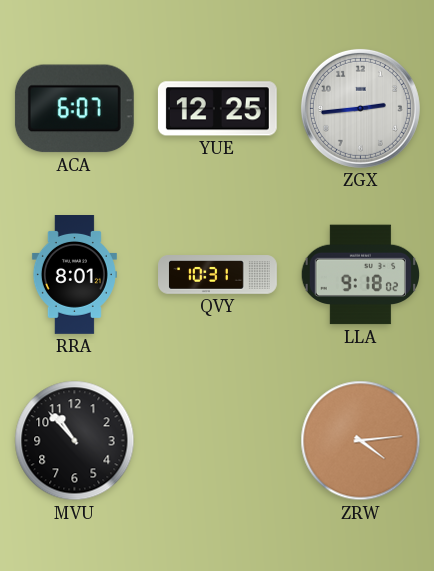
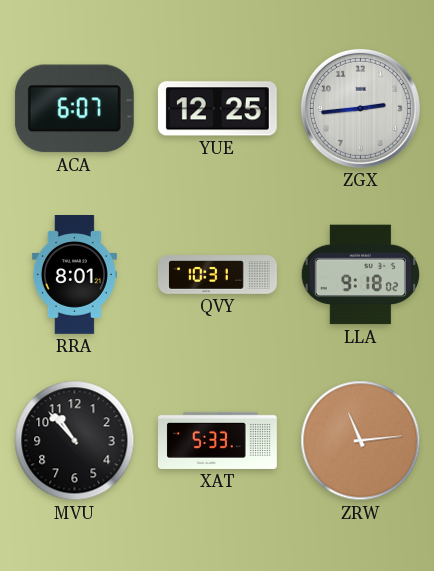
XAT: none -> 5:33 (218, 440)
ZRW: 4:14 -> 11:14 (361, 441)
